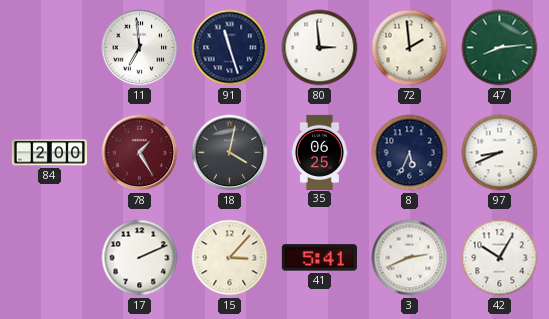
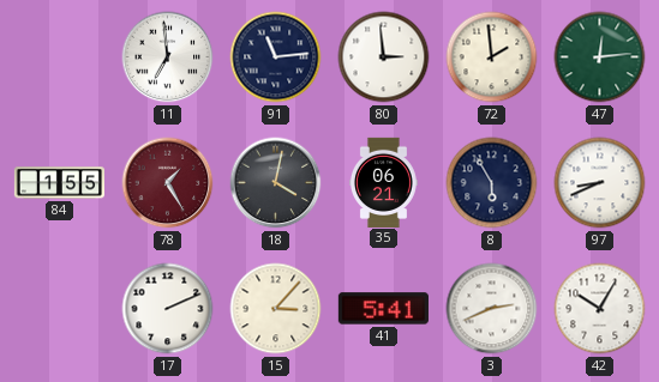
91: 11:27 -> 11:14 (276, 57)
47: 8:14 -> 12:14 (600, 57)
84: 2:00 -> 1:55 (59, 183)
35: 06:25 -> 06:21 (383, 182)
8: 5:34 -> 5:55 (492, 183)
